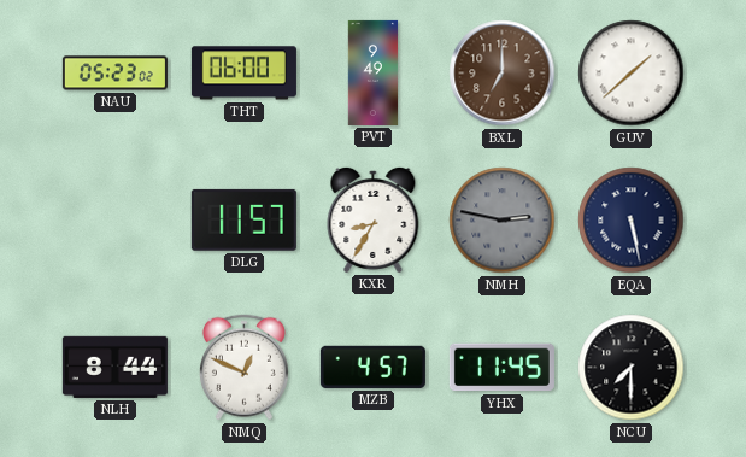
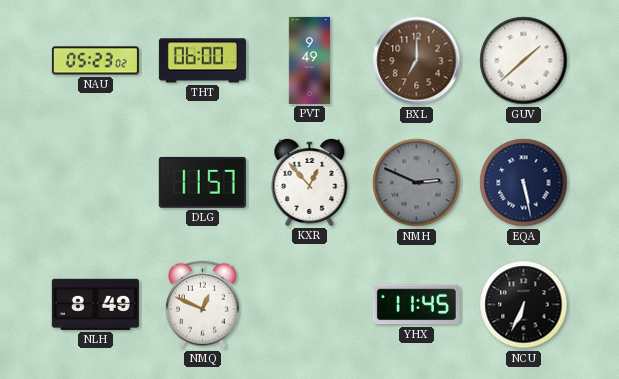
KXR: 8:35 -> 12:53 (310, 182)
NMH: 2:47 -> 2:49 (417, 183)
NLH: 8:44 -> 8:49 (95, 304)
MZB: 4:57 -> none (372, 367)
NCU: 7:30 -> 6:34 (524, 305)
